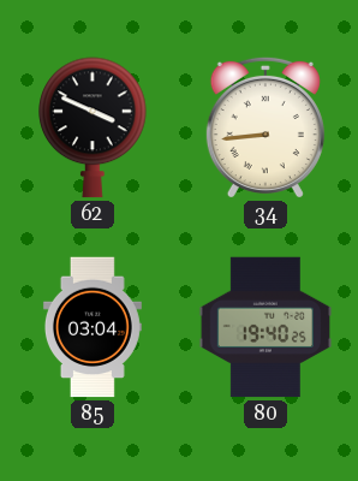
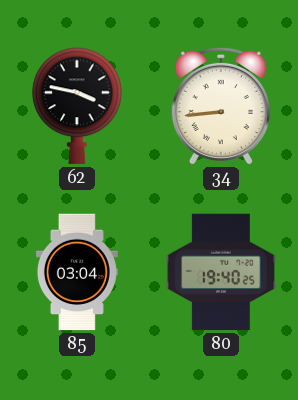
62: 3:49 -> 3:47 (77, 106)
